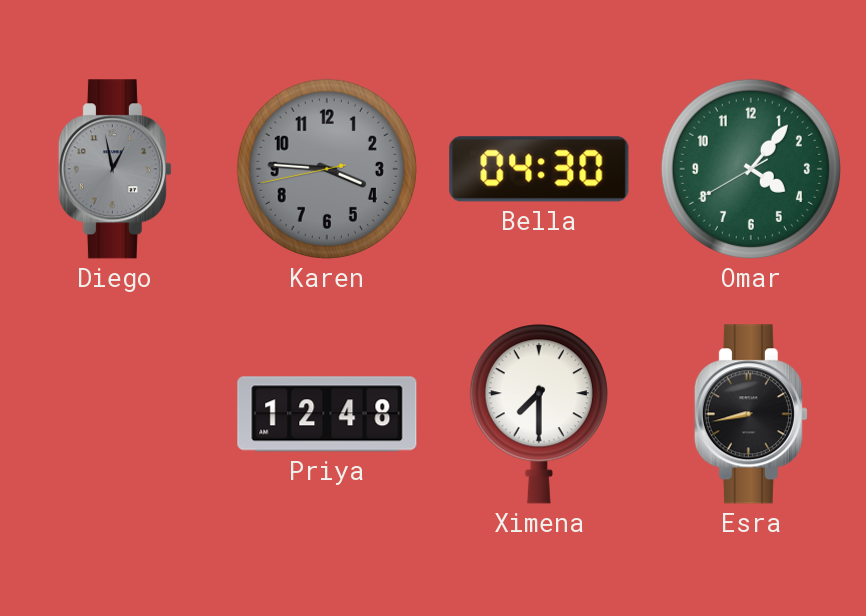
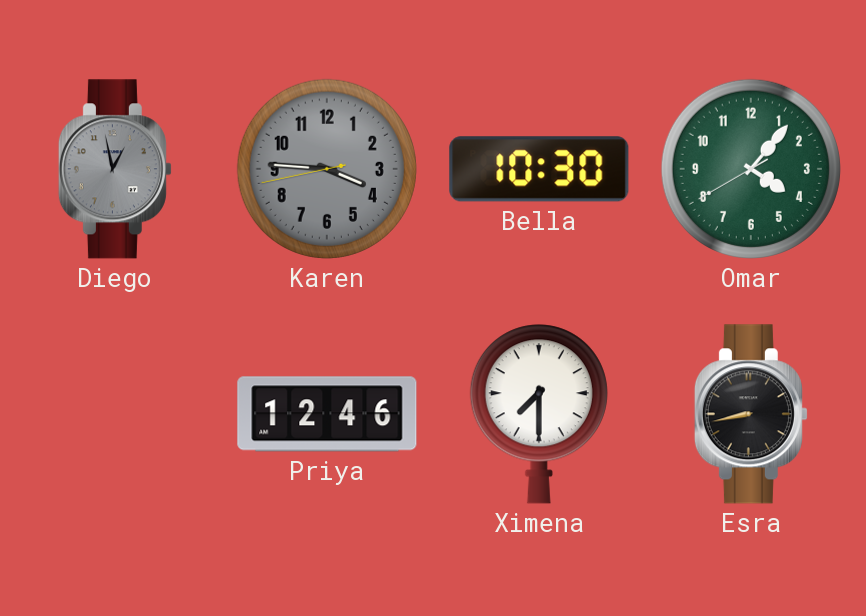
Bella: 04:30 -> 10:30 (539, 169)
Priya: 12:48 -> 12:46 (327, 414)
